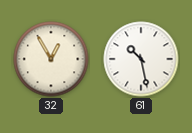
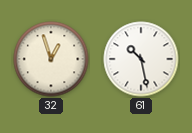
32: 12:55 -> 12:57 (51, 59)
